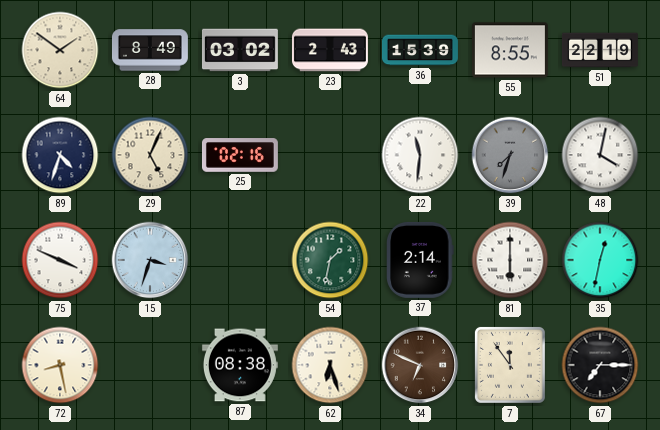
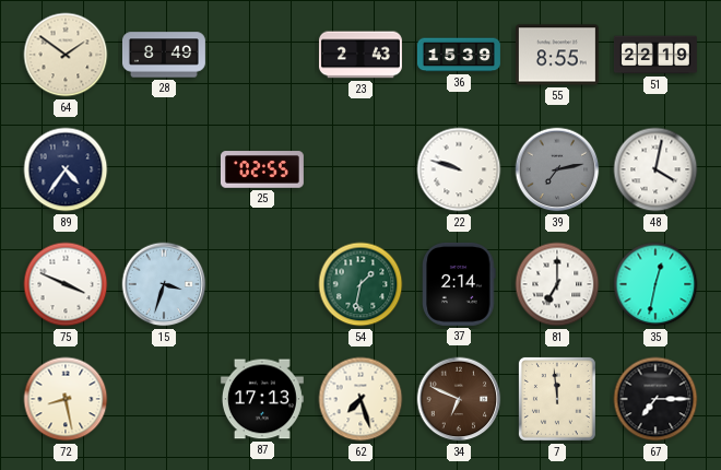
3: 03:02 -> none (240, 50)
89: 4:33 -> 4:36 (66, 169)
29: 5:04 -> none (150, 155)
25: 02:16 -> 02:55 (262, 169)
22: 11:31 -> 9:48 (459, 169)
39: 7:33 -> 7:13 (557, 169)
81: 6:00 -> 7:00 (557, 284)
87: 08:38 -> 17:13 (262, 399)
62: 6:27 -> 7:27 (361, 399)
7: 11:54 -> 11:59 (557, 399)
